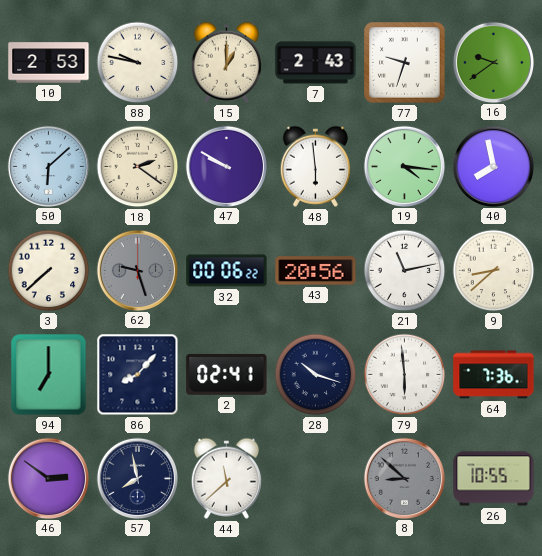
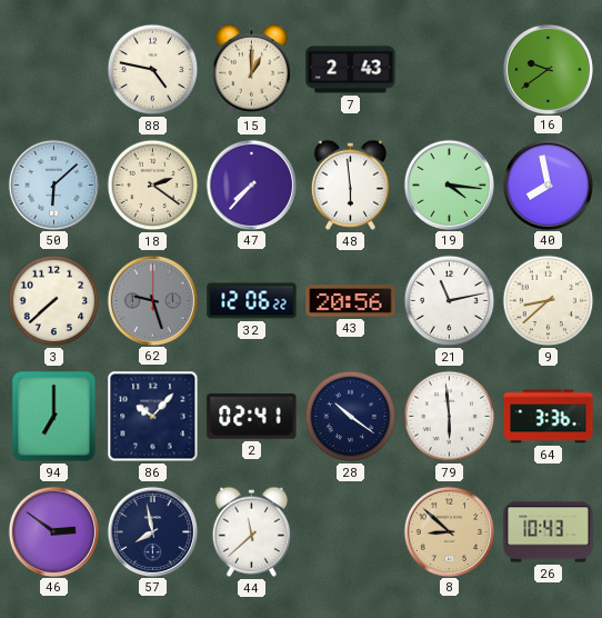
10: 2:53 -> none (49, 63)
88: 9:47 -> 4:47 (153, 70)
77: 9:33 -> none (405, 63)
47: 9:50 -> 7:37 (251, 185)
32: 00:06 -> 12:06 (252, 301)
86: 8:07 -> 10:07 (153, 417)
28: 10:18 -> 10:21 (351, 417)
64: 7:36 -> 3:36 (549, 417)
8 dial: grey -> champagne (449, 531)
26: 10:55 -> 10:43 (549, 532)
